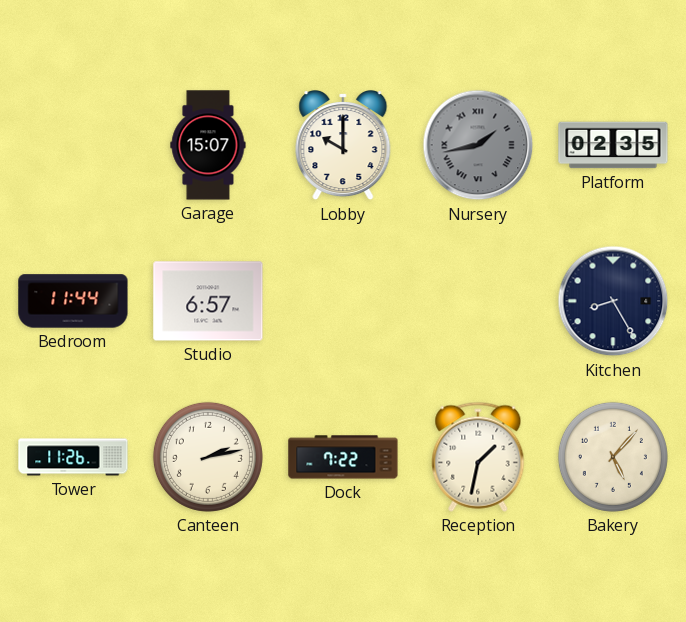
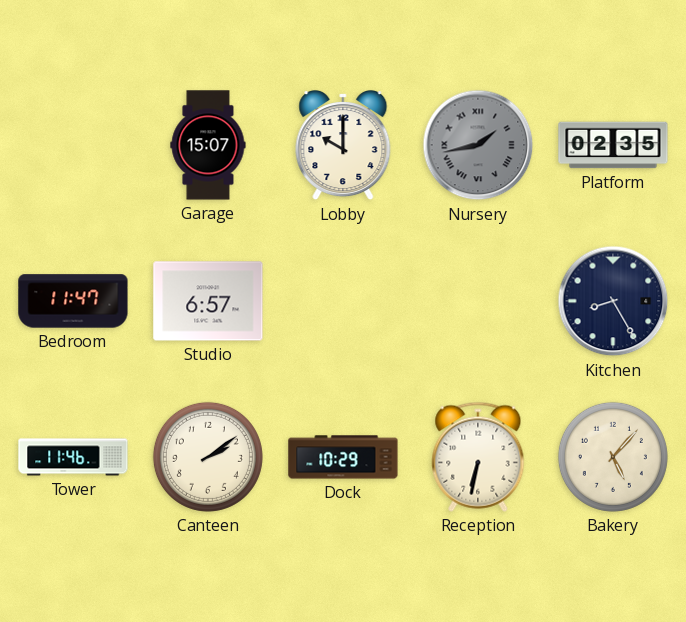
Bedroom: 11:44 -> 11:47 (73, 301)
Tower: 11:26 -> 11:46 (73, 457)
Canteen: 2:13 -> 2:09 (208, 457)
Dock: 7:22 -> 10:29 (343, 457)
Reception: 1:32 -> 6:32 (478, 457)
